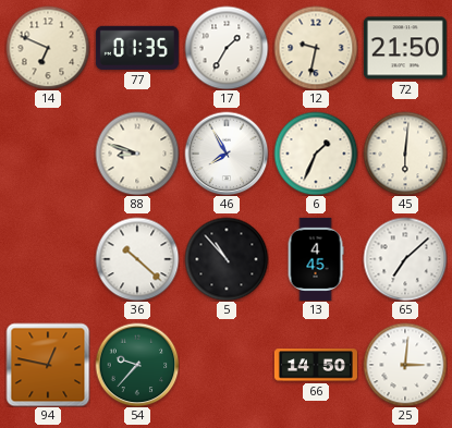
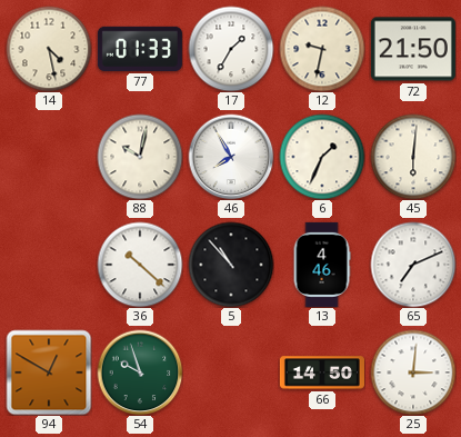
14: 6:49 -> 4:28 (49, 49)
77: 01:35 -> 01:33 (140, 49)
88: 8:48 -> 10:02 (140, 157)
13: 4:45 -> 4:46 (322, 265)
65: 7:08 -> 7:11 (413, 265)
94: 12:47 -> 12:50 (49, 373)
54: 9:37 -> 9:57 (140, 373)
